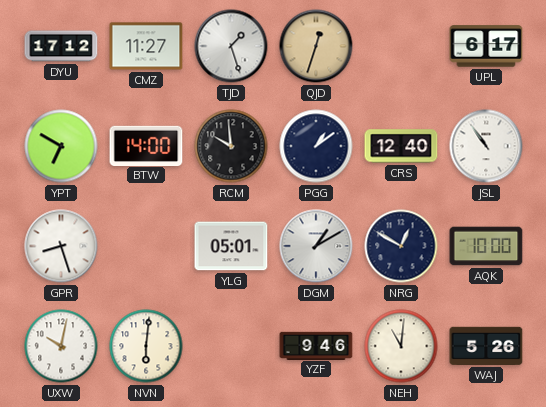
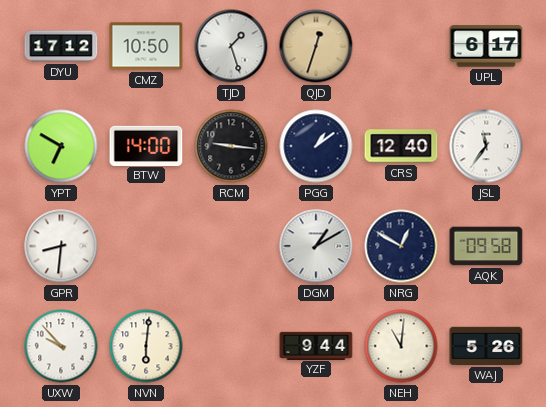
CMZ: 11:27 -> 10:50 (146, 46)
RCM: 9:59 -> 9:16 (231, 146)
JSL: 10:54 -> 11:36 (486, 146)
GPR: 8:27 -> 8:31 (61, 246)
YLG: 05:01 -> none (231, 246)
AQK: 10:00 -> 09:58 (486, 246)
UXW: 10:02 -> 9:53 (61, 346)
YZF: 9:46 -> 9:44 (316, 345)
